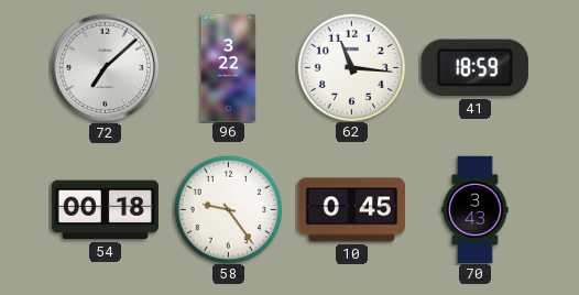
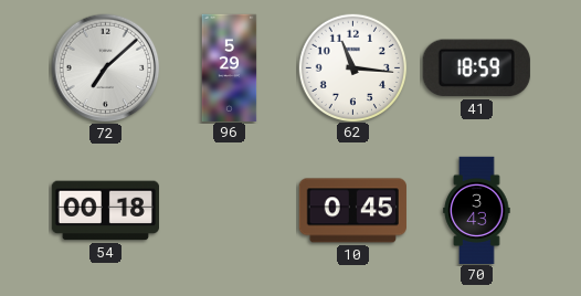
96: 3:22 -> 5:29 (230, 67)
58: 9:24 -> none (228, 209)
